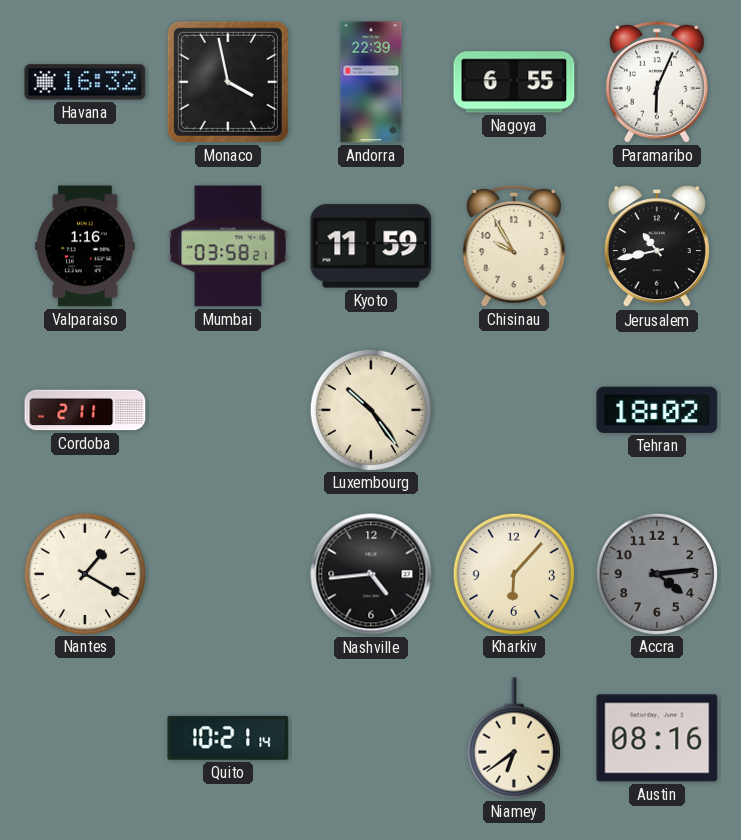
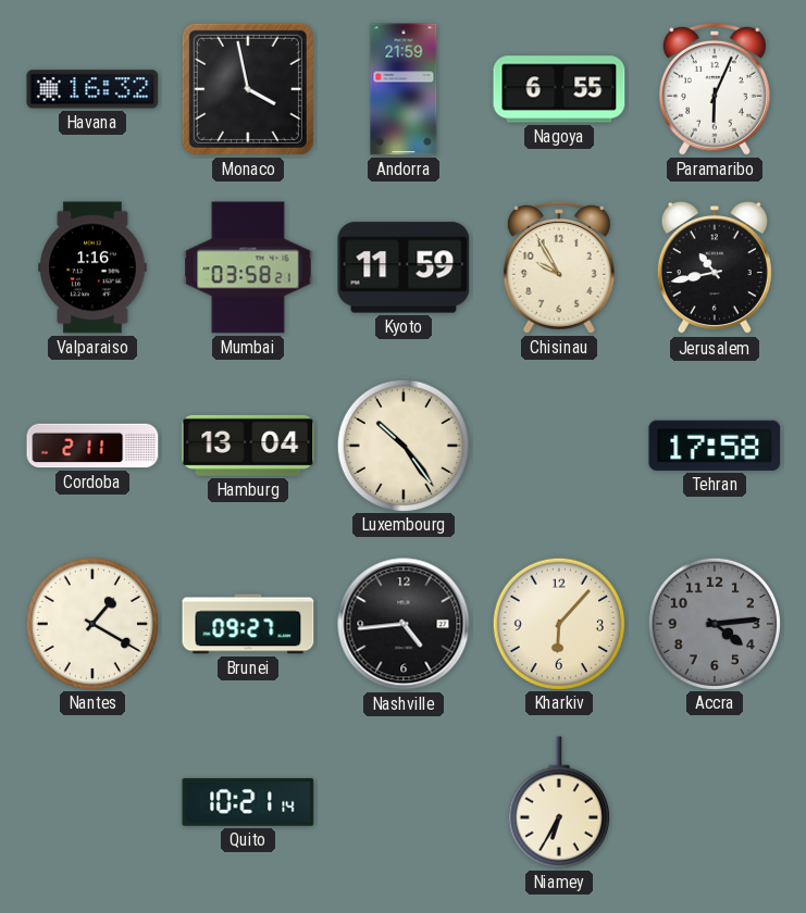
Andorra: 22:39 -> 21:59 (404, 89)
Hamburg: none -> 13:04 (248, 446)
Tehran: 18:02 -> 17:58 (715, 446)
Brunei: none -> 09:27 (248, 624)
Niamey: 6:39 -> 6:35 (559, 802)
Austin: 08:16 -> none (657, 738)
